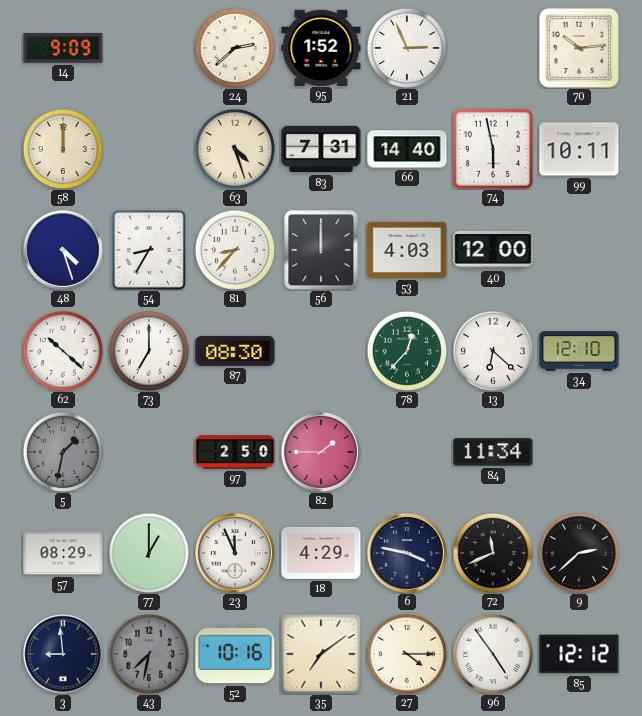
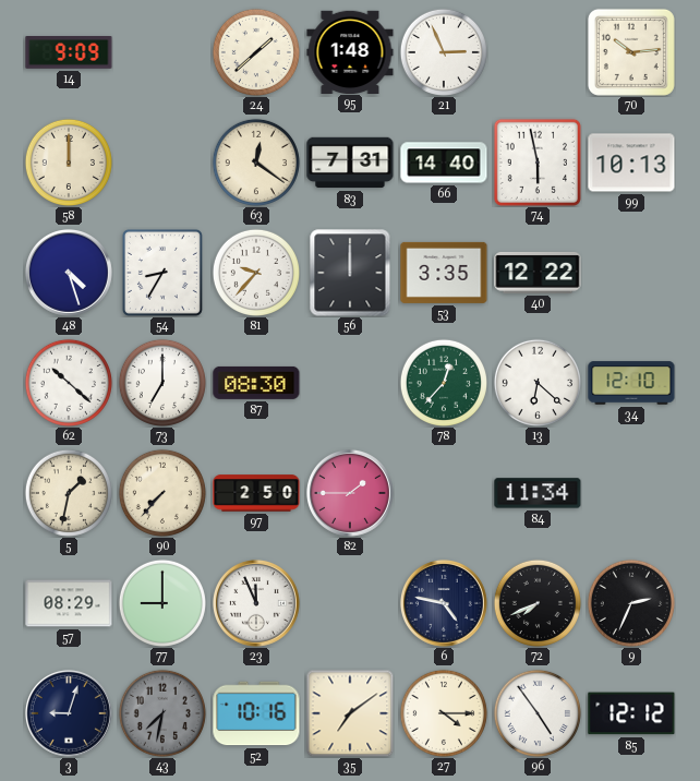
24: 2:38 -> 1:38 (256, 52)
95: 1:52 -> 1:48 (350, 51)
63: 4:27 -> 12:21 (256, 163)
99: 10:11 -> 10:13 (631, 163)
81: 8:37 -> 9:37 (256, 273)
53: 4:03 -> 3:35 (444, 273)
40: 12:00 -> 12:22 (538, 273)
5 dial: grey -> cream (69, 493)
90: none -> 7:37 (162, 493)
77: 1:00 -> 9:00 (162, 603)
18: 4:29 -> none (321, 553)
6: 3:47 -> 4:47 (444, 603)
72: 11:41 -> 7:41 (538, 603)
9: 2:38 -> 2:34 (631, 603)
3: 8:59 -> 9:03 (69, 713)
